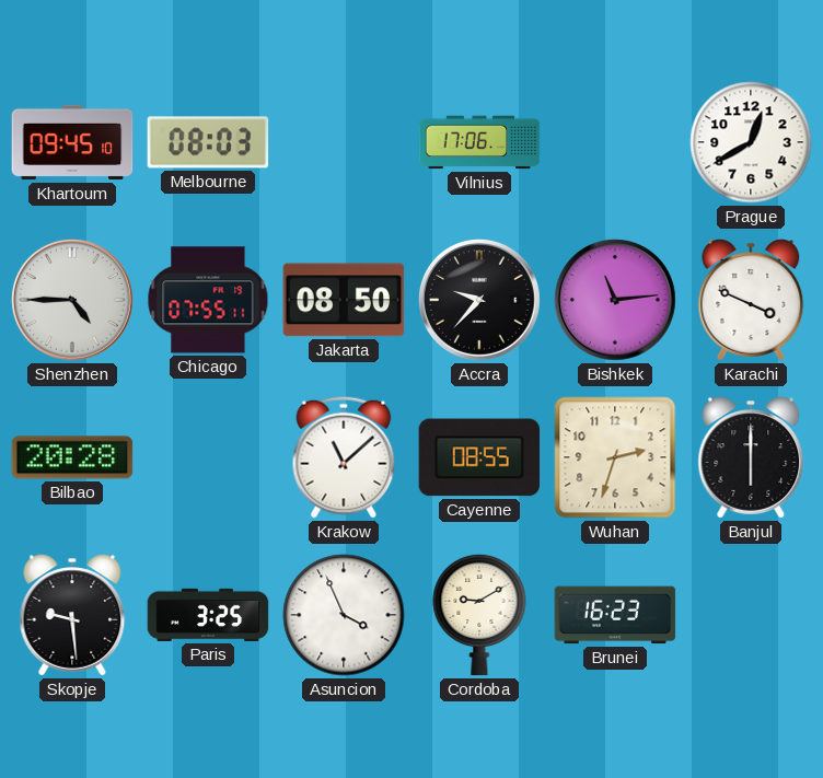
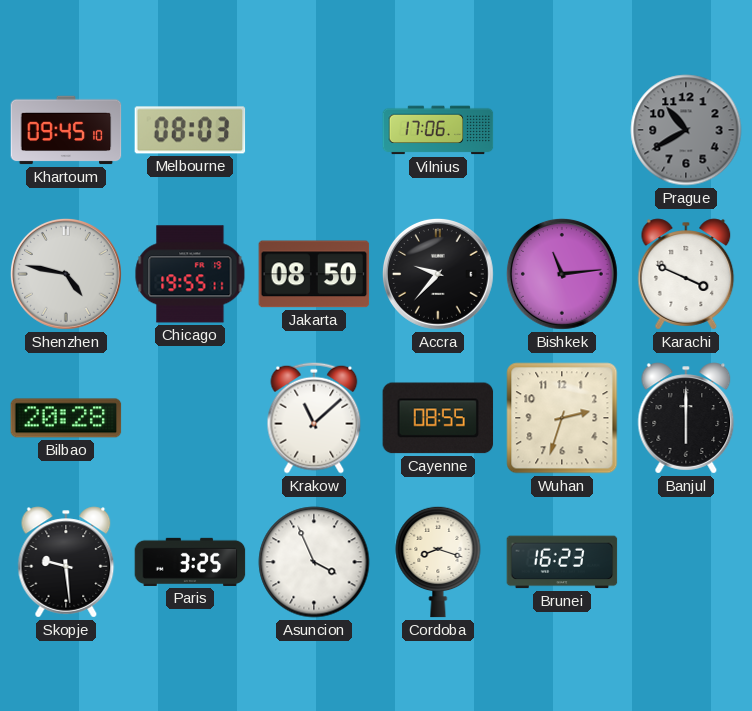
Prague: 12:40 -> 10:40 (686, 130)
Prague dial: white -> grey (686, 130)
Shenzhen: 4:45 -> 4:47 (67, 275)
Chicago: 07:55 -> 19:55 (190, 274)
Cordoba: 9:10 -> 8:18 (438, 562)
